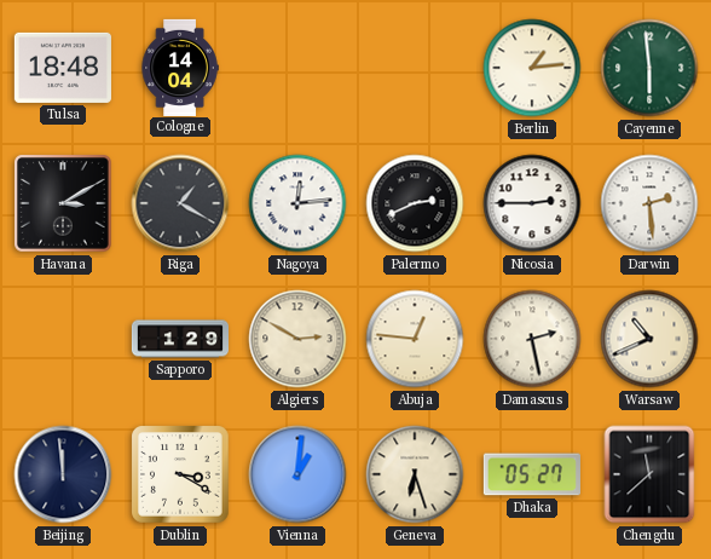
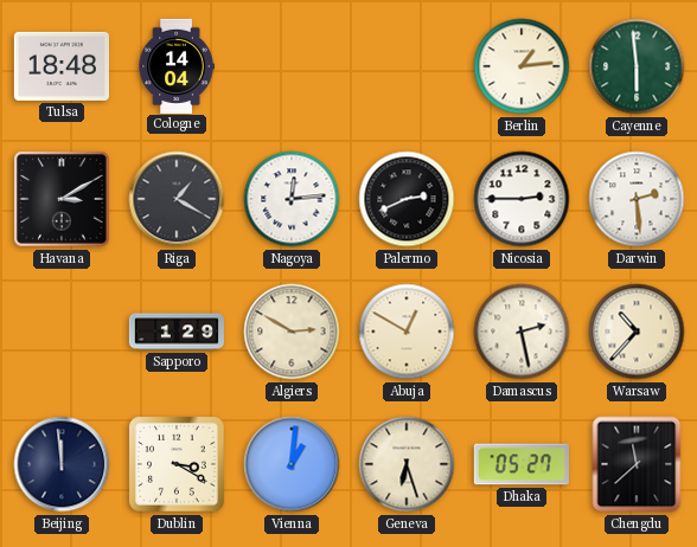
Abuja: 12:46 -> 12:50 (407, 332)
Warsaw: 10:41 -> 10:37 (637, 332)
